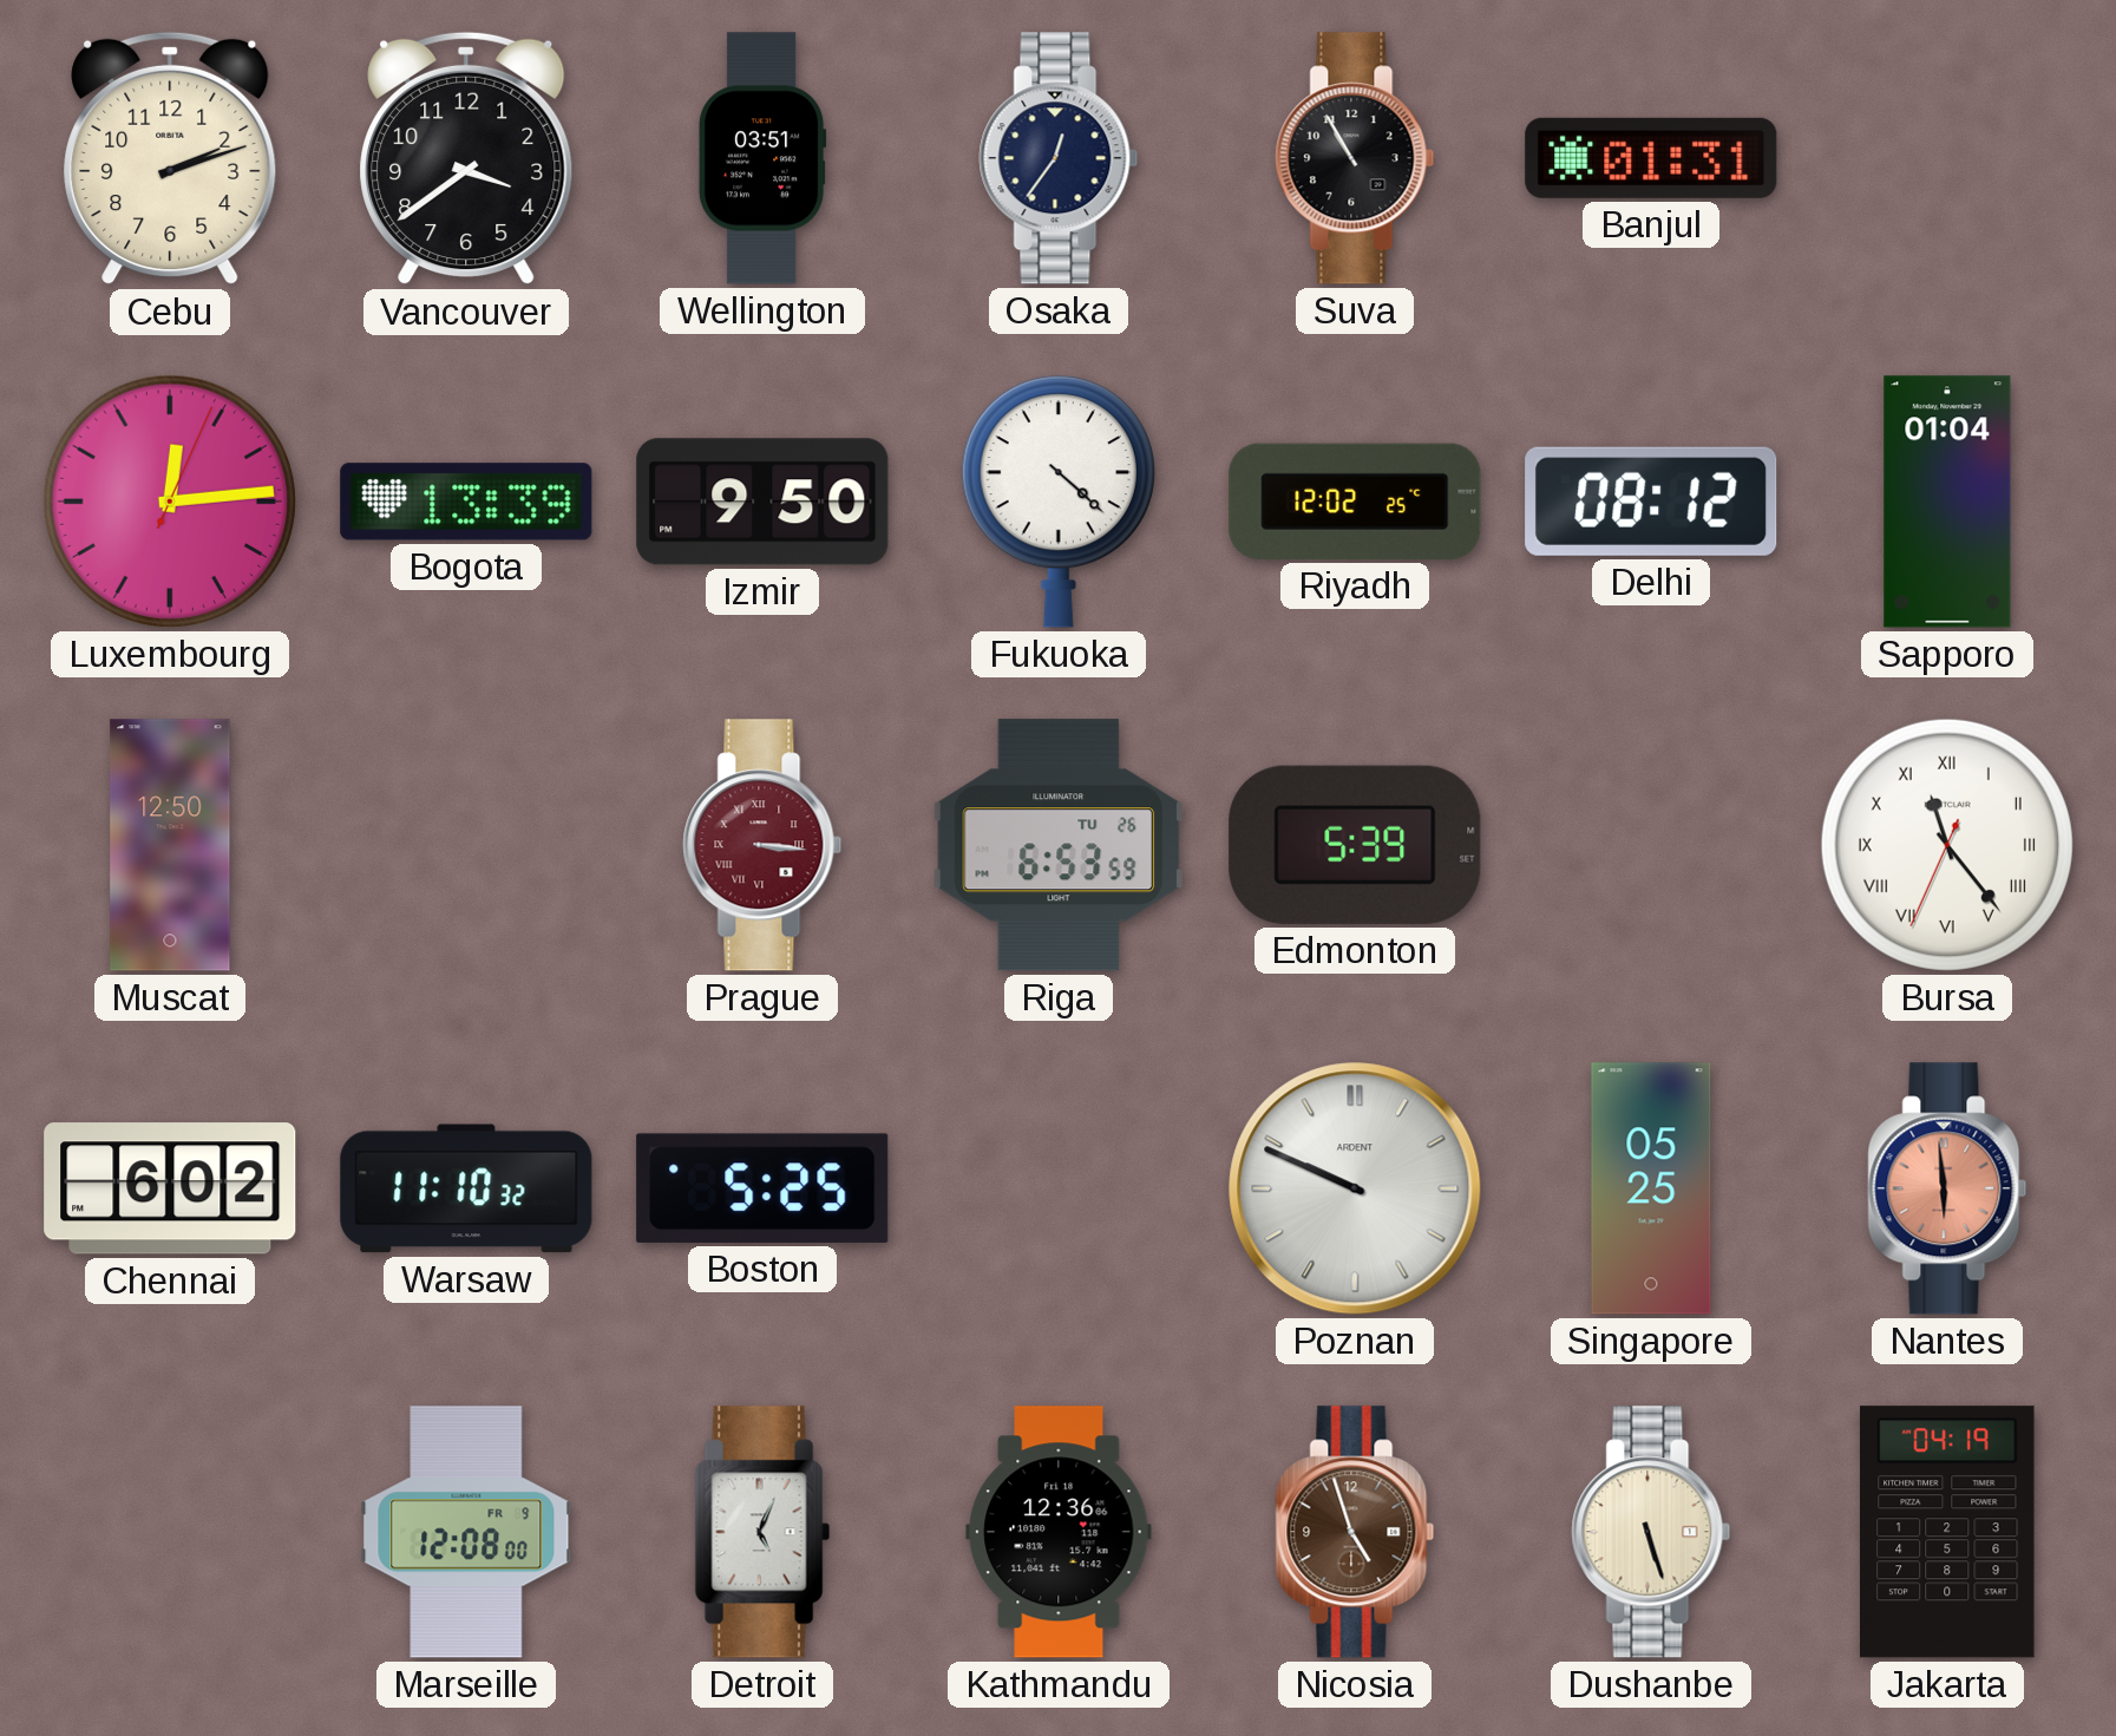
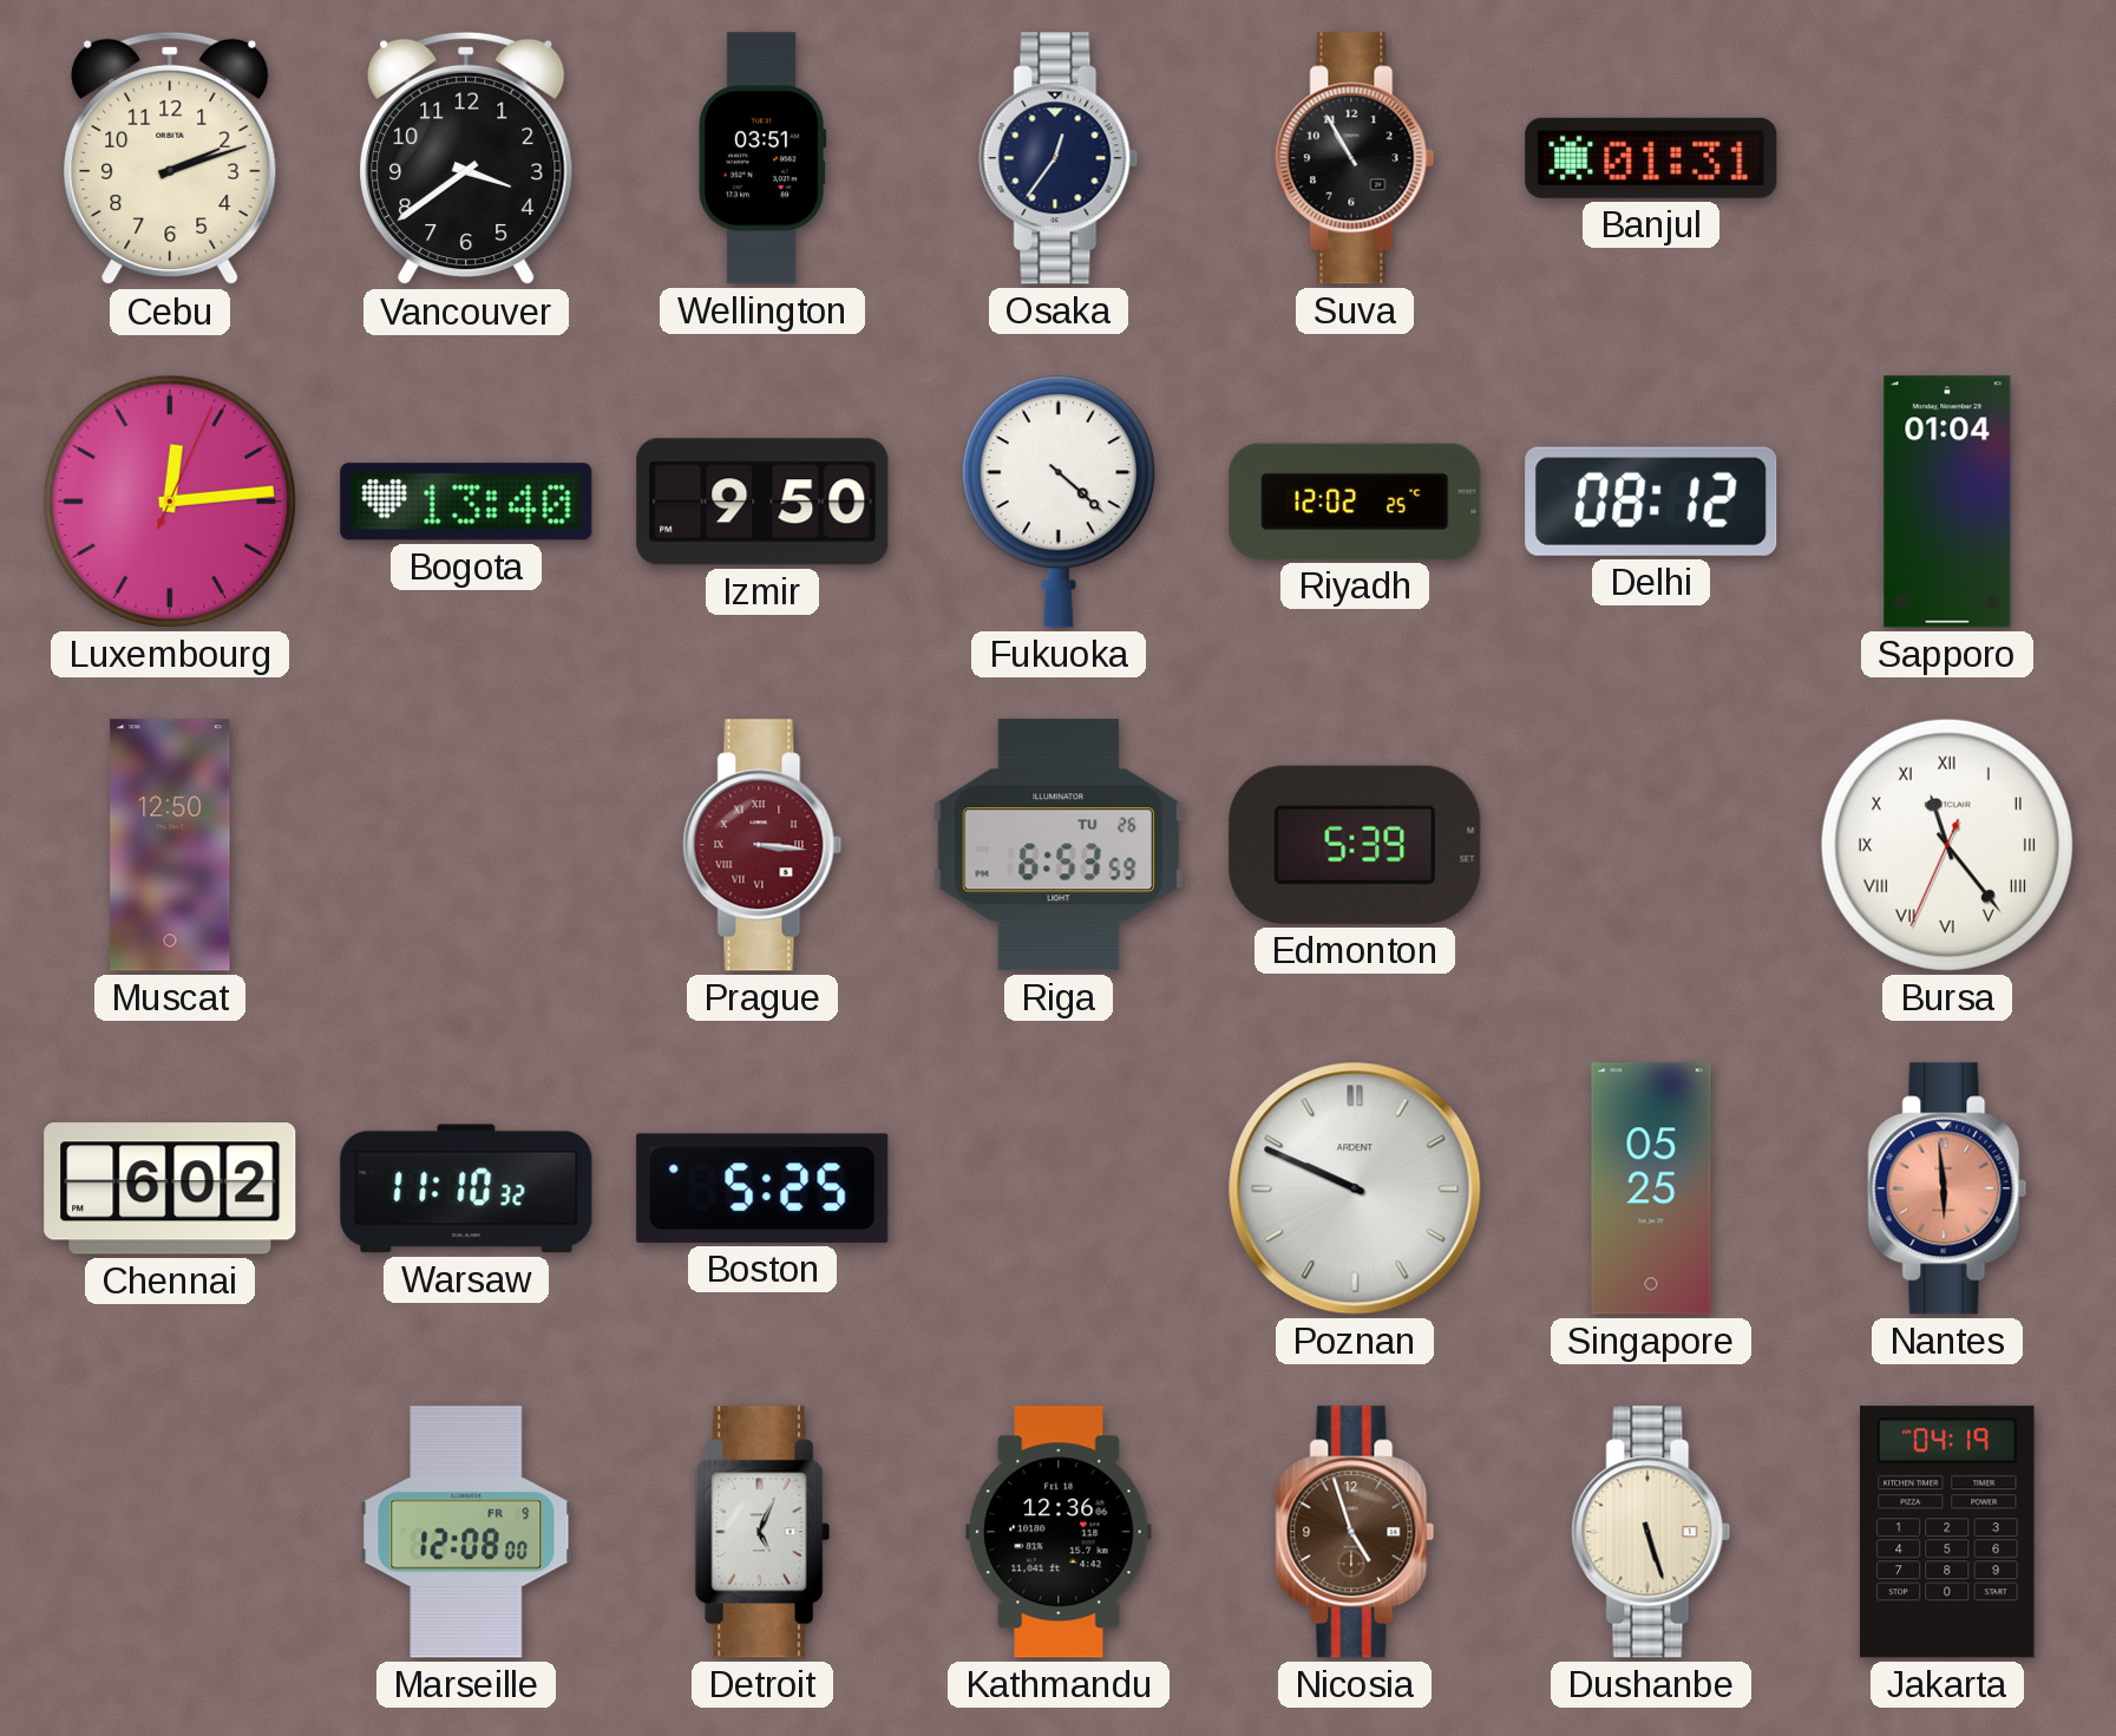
Bogota: 13:39 -> 13:40 (466, 502)
